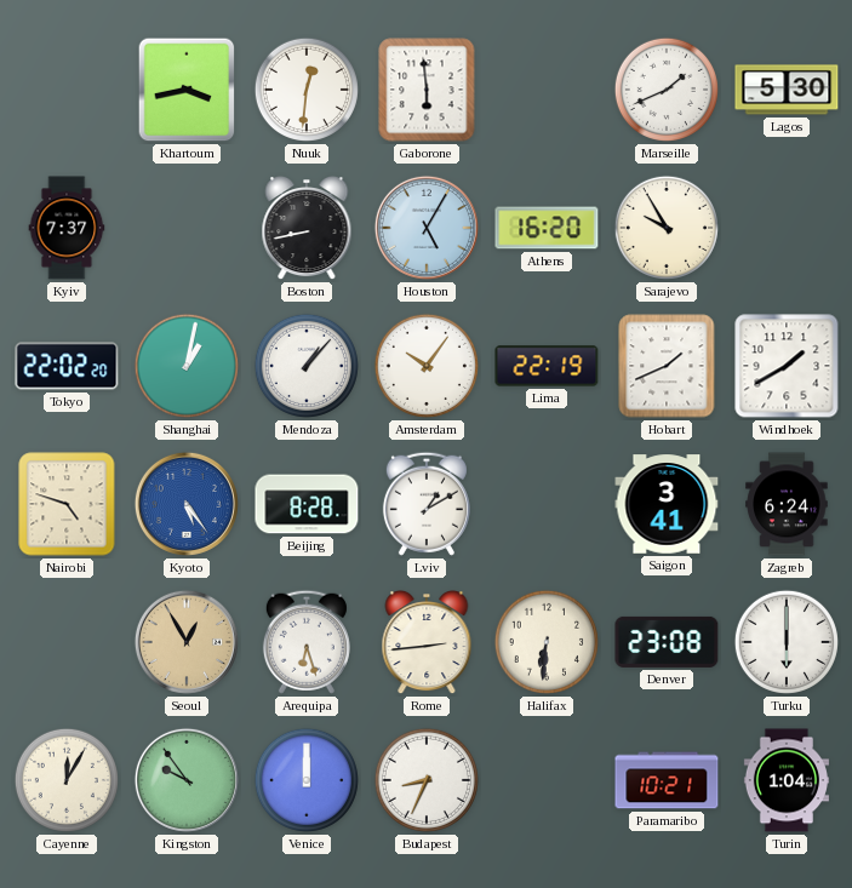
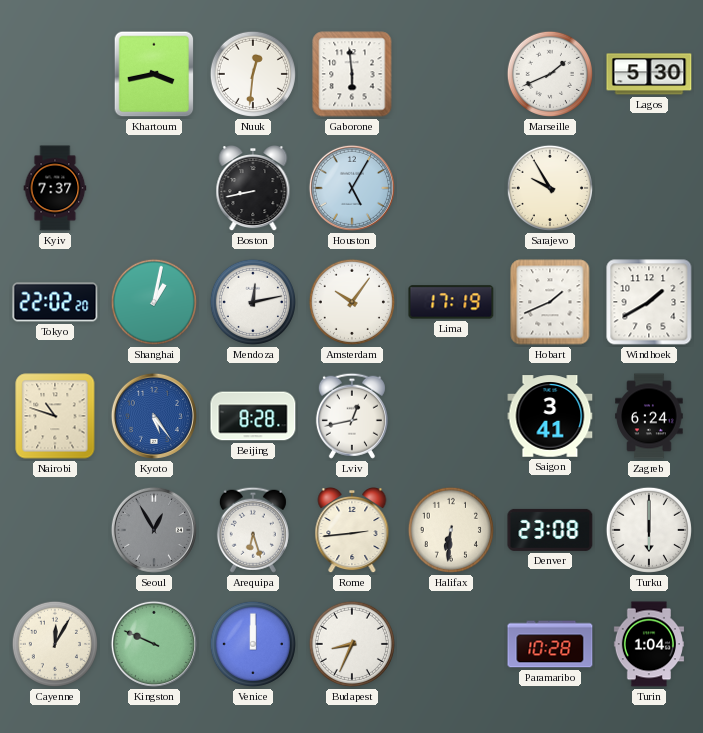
Athens: 16:20 -> none (547, 228)
Mendoza: 1:07 -> 12:13 (253, 302)
Lima: 22:19 -> 17:19 (451, 302)
Nairobi: 4:48 -> 10:48 (55, 416)
Lviv: 1:10 -> 12:43 (352, 416)
Seoul dial: champagne -> grey (154, 530)
Kingston: 9:54 -> 9:49 (154, 644)
Paramaribo: 10:21 -> 10:28 (550, 644)
